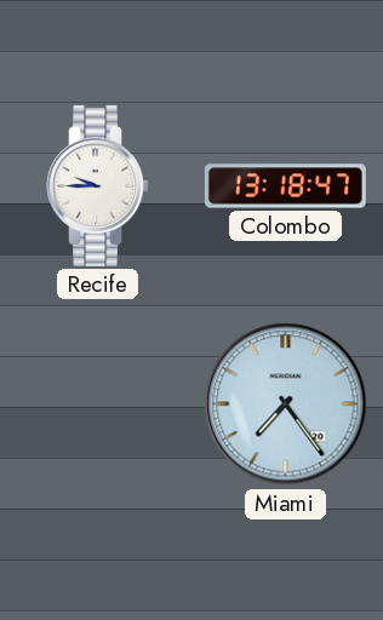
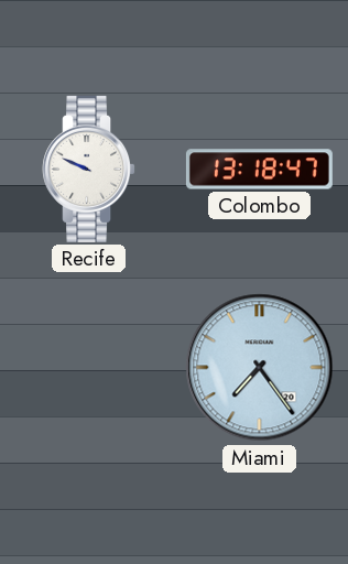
Recife: 9:45 -> 9:49 (89, 169)
